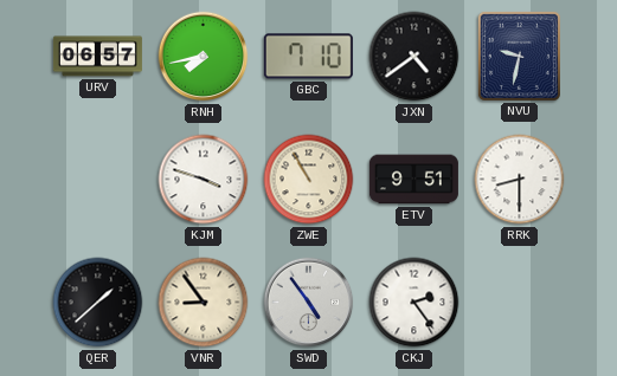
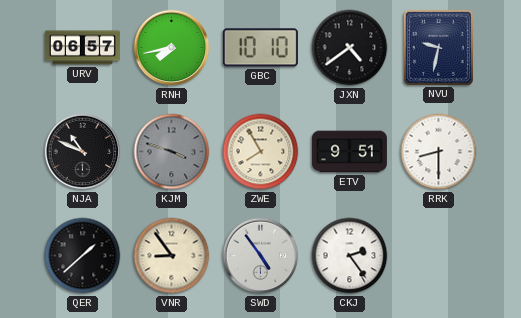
GBC: 7:10 -> 10:10 (260, 48)
NJA: none -> 10:49 (83, 152)
KJM dial: white -> grey (172, 152)
ZWE: 10:55 -> 7:55 (261, 152)
